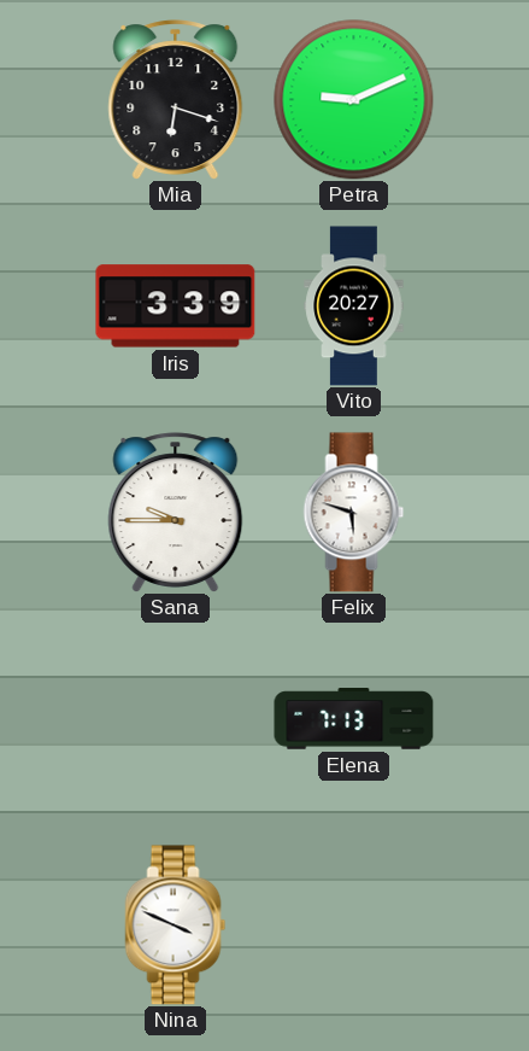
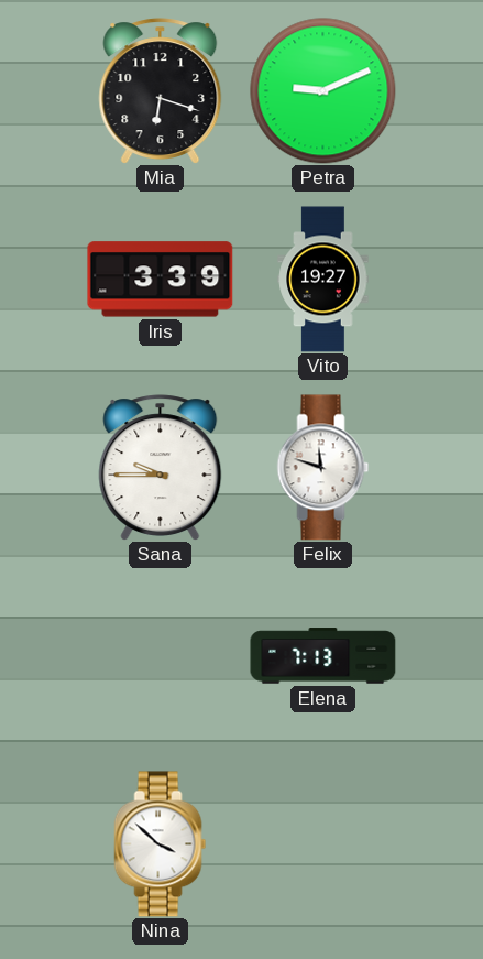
Vito: 20:27 -> 19:27 (323, 280)
Felix: 5:48 -> 11:48 (323, 468)
Nina: 3:49 -> 3:52 (161, 844)
